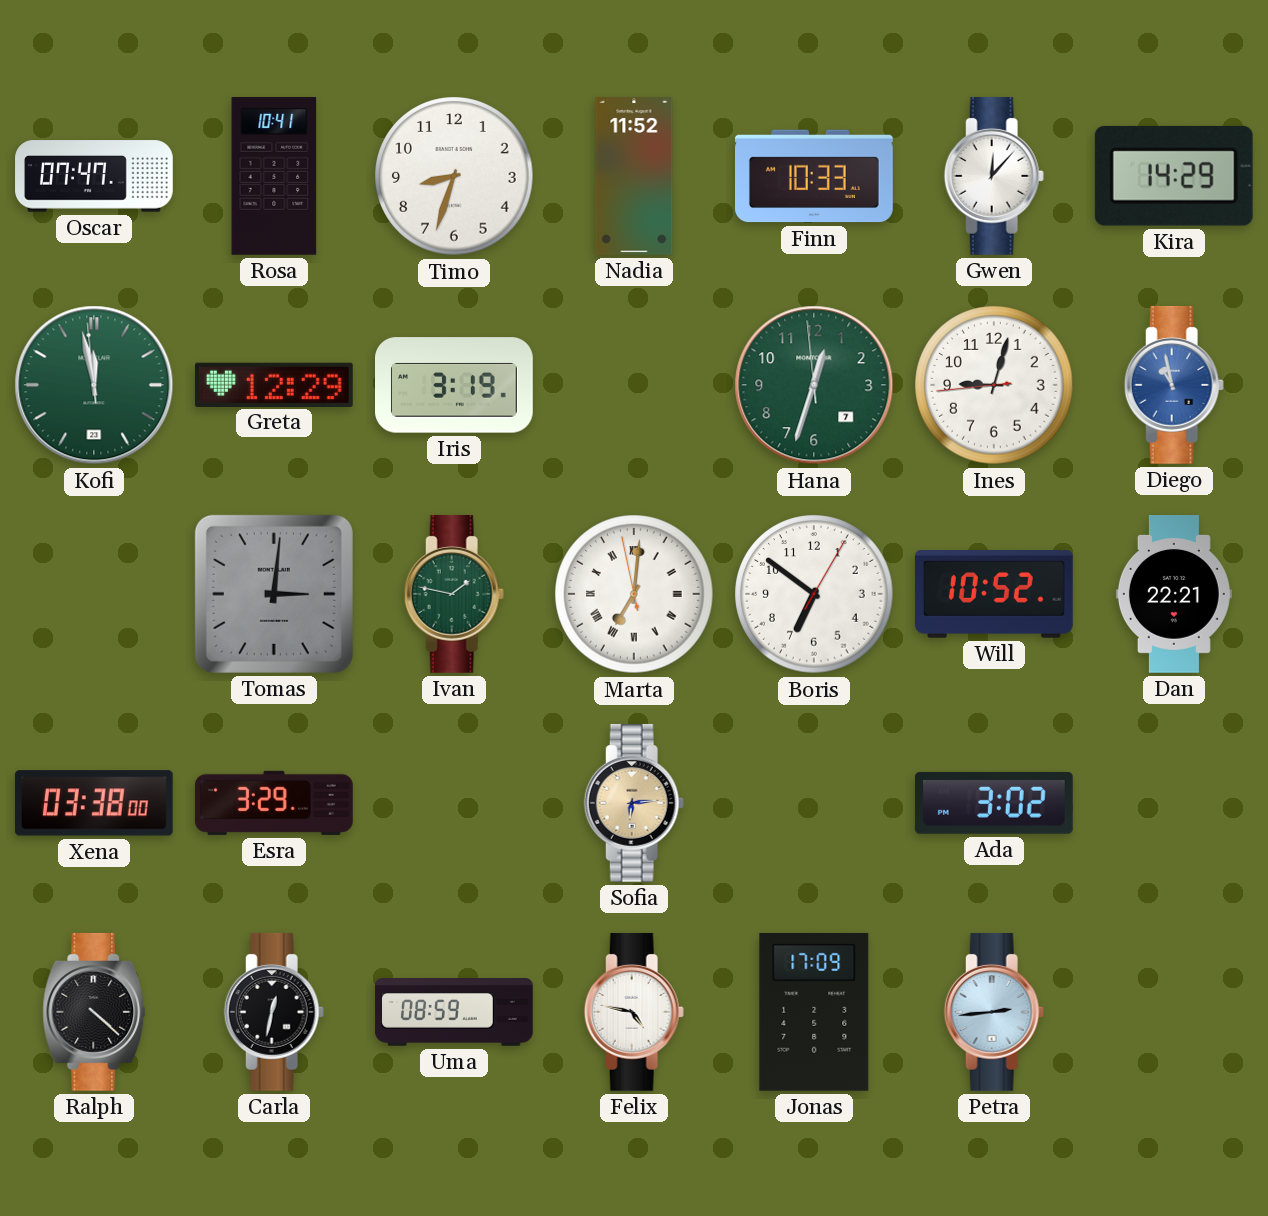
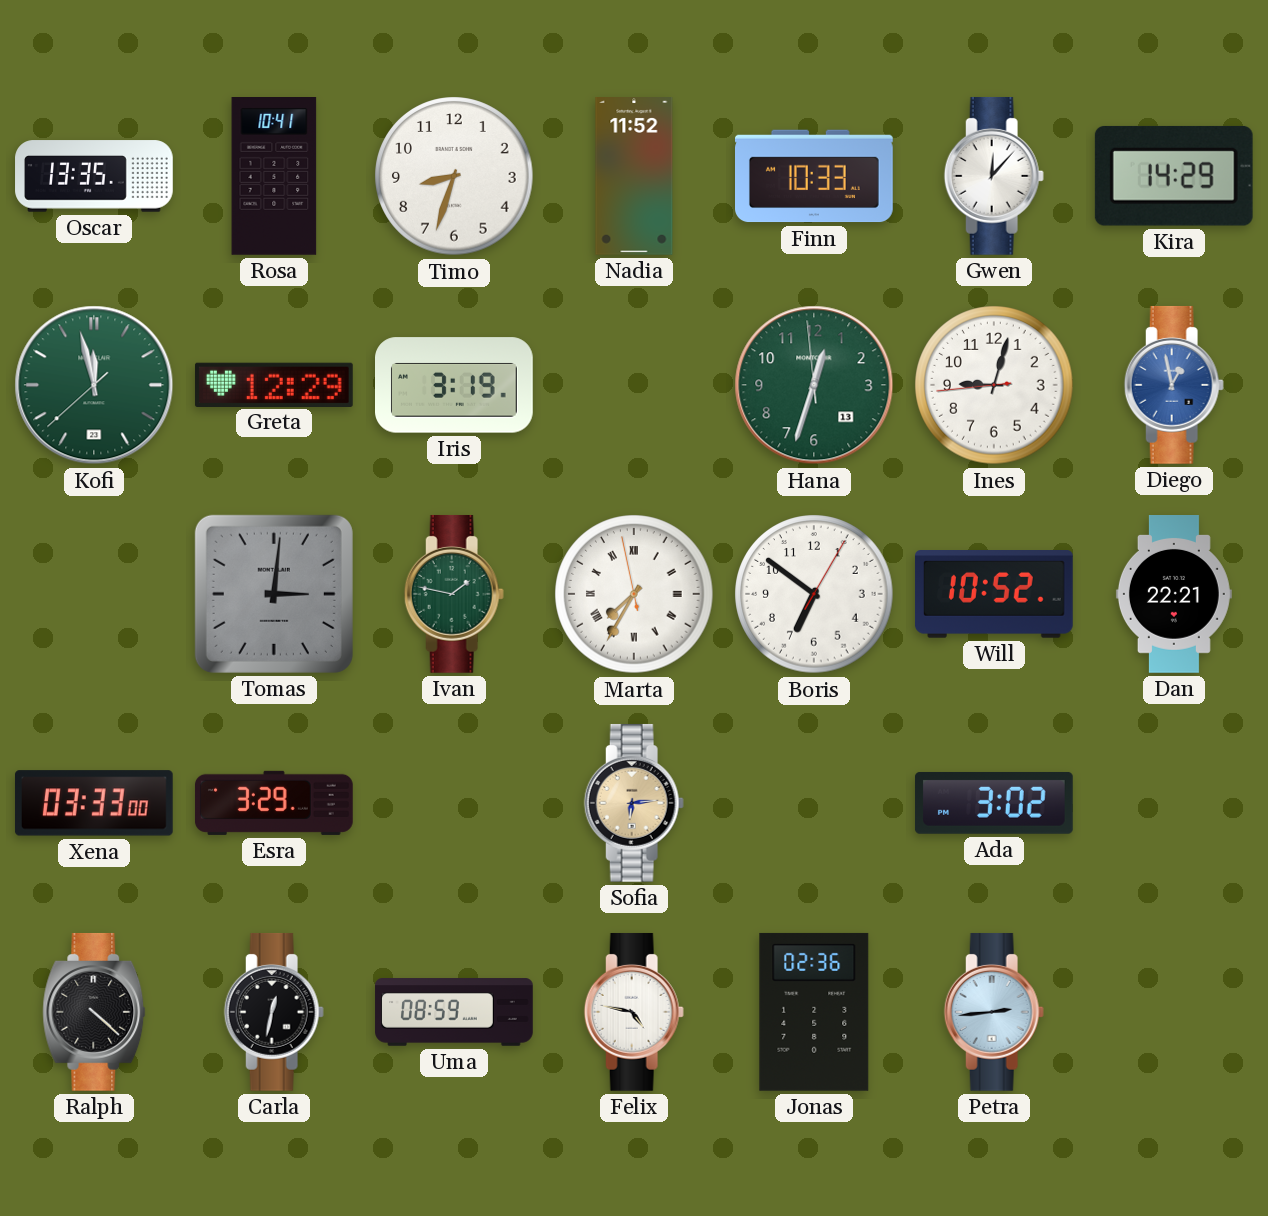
Oscar: 07:47 -> 13:35 (94, 176)
Kofi: 11:57:59 -> 11:57:38 (94, 385)
Hana date: 7 -> 13 (814, 385)
Diego: 10:58 -> 12:58 (1174, 385)
Marta: 7:00 -> 7:34 (634, 594)
Xena: 03:38 -> 03:33 (94, 803)
Jonas: 17:09 -> 02:36 (814, 1012)
